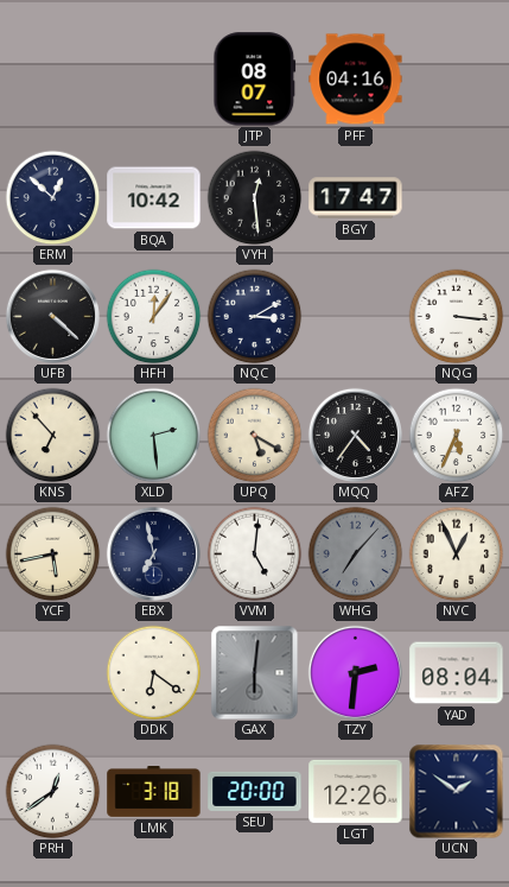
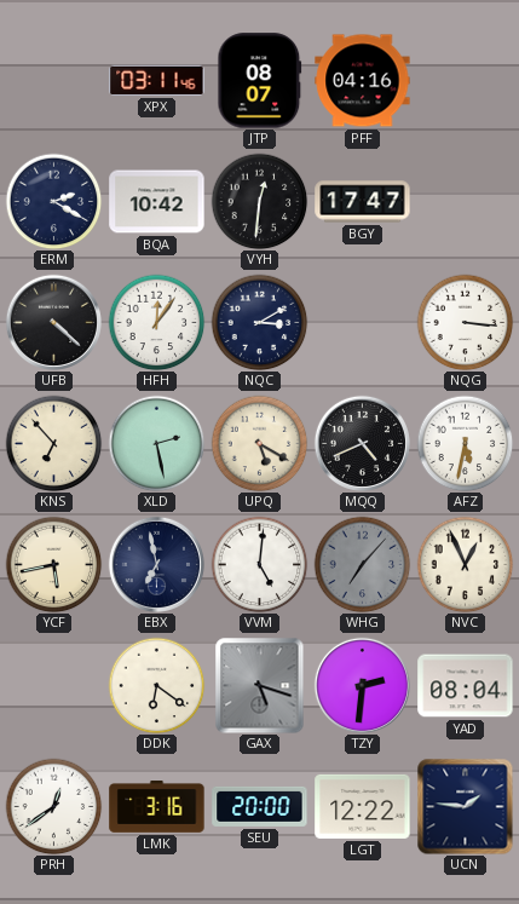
XPX: none -> 03:11 (157, 80)
ERM: 12:52 -> 2:20 (53, 201)
VYH: 12:29 -> 12:31 (259, 201)
XLD: 2:29 -> 2:28 (156, 443)
MQQ: 4:36 -> 4:41 (362, 443)
AFZ: 5:34 -> 5:32 (465, 443)
GAX: 6:01 -> 5:18 (260, 685)
LMK: 3:18 -> 3:16 (157, 807)
LGT: 12:26 -> 12:22 (363, 806)
UCN: 1:51 -> 1:46 (465, 806)
